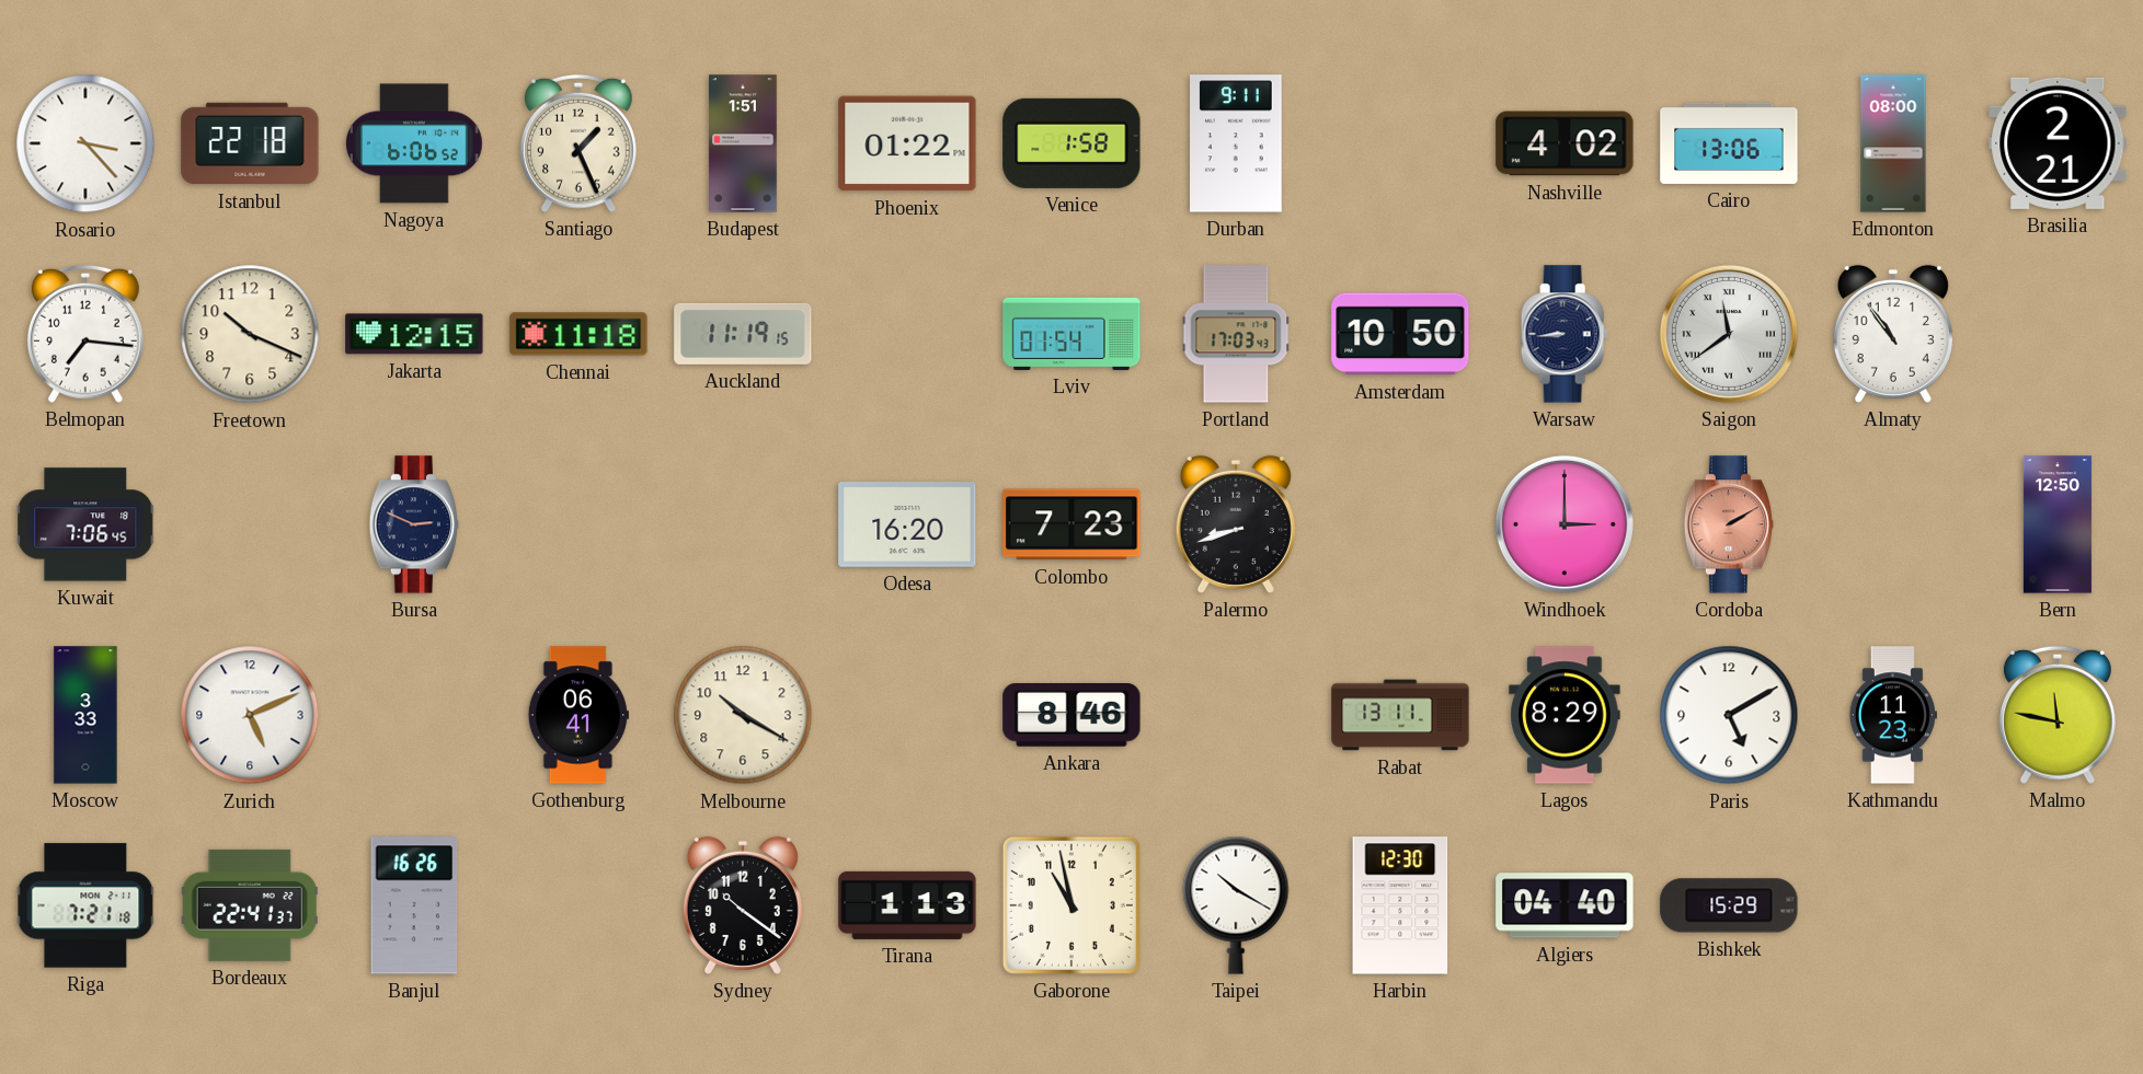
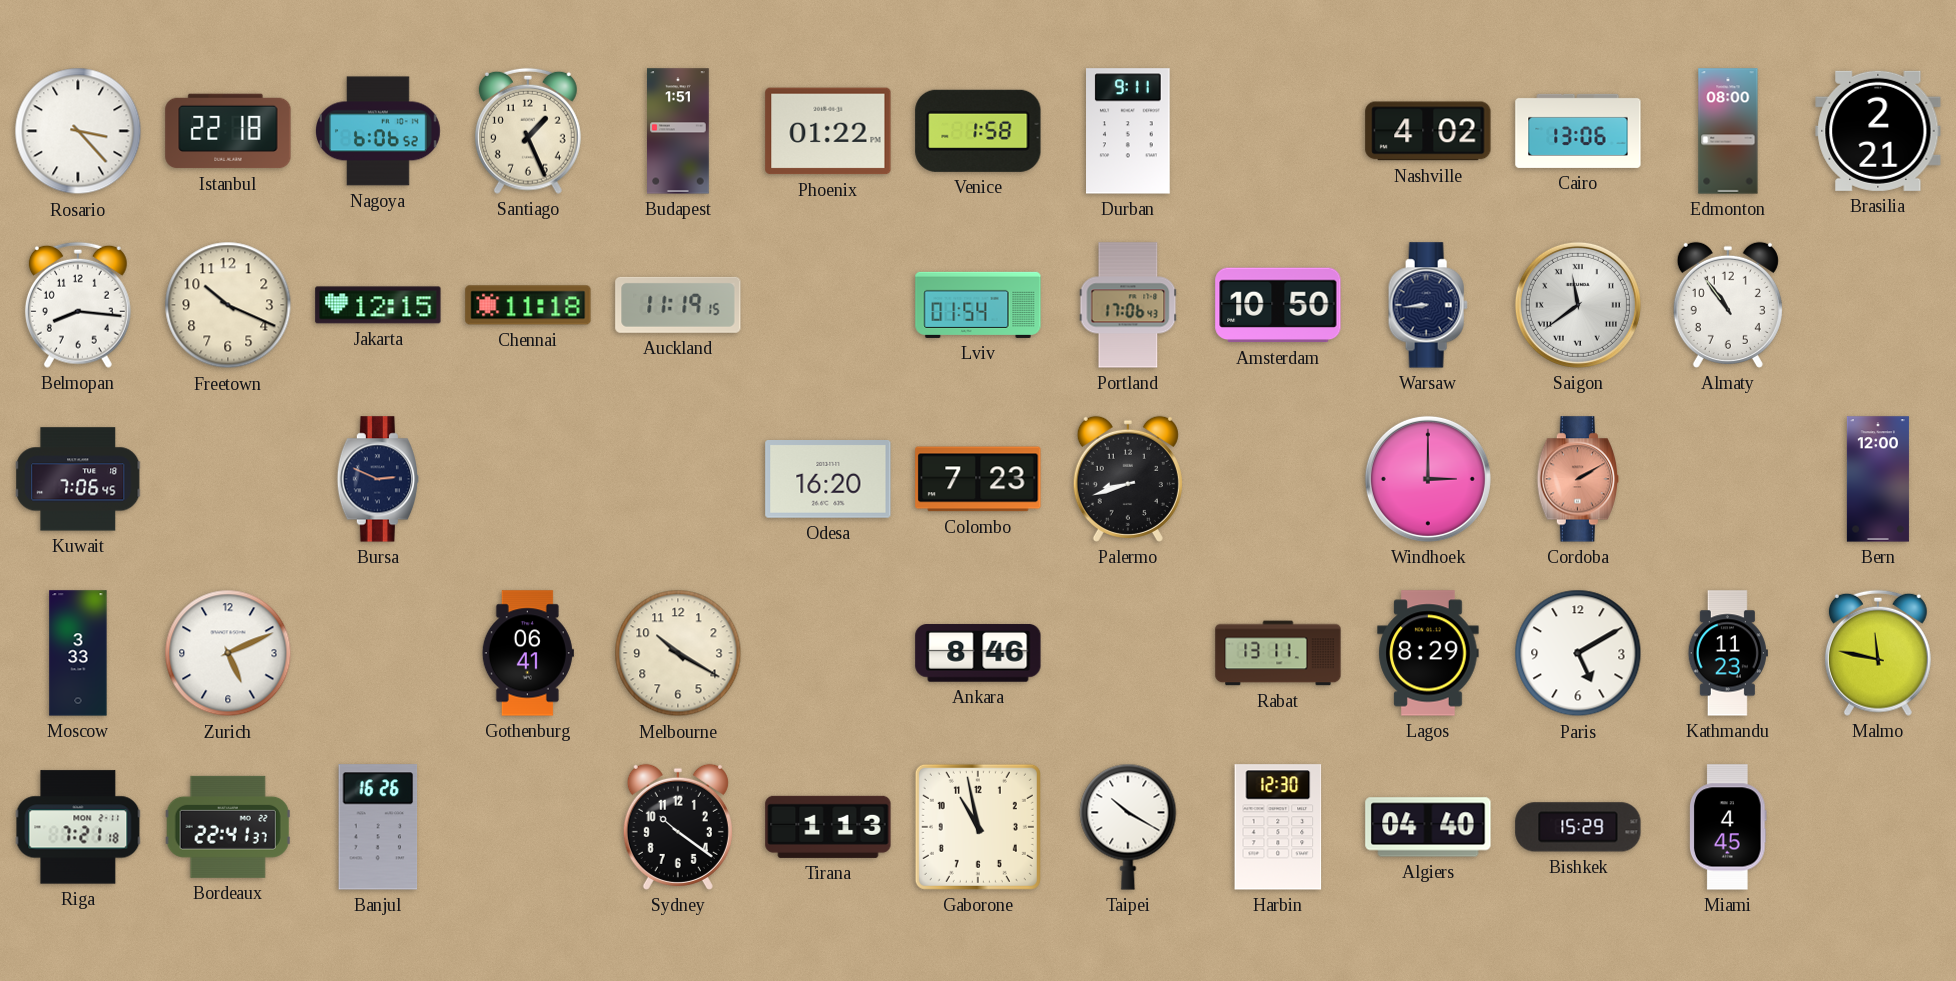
Belmopan: 7:16 -> 8:16 (78, 305)
Portland: 17:03 -> 17:06 (1128, 305)
Bern: 12:50 -> 12:00 (1878, 479)
Miami: none -> 4:45 (1729, 827)
